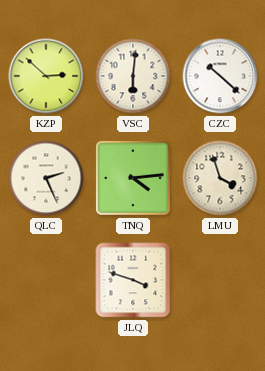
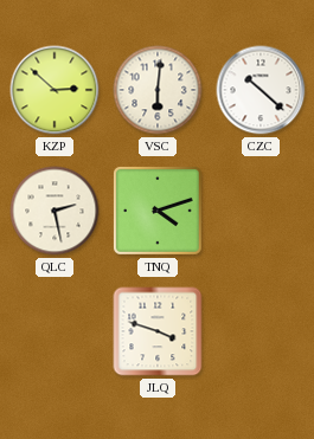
QLC: 2:26 -> 2:28 (55, 211)
TNQ: 4:14 -> 4:12 (159, 212)
LMU: 3:57 -> none (220, 178)
